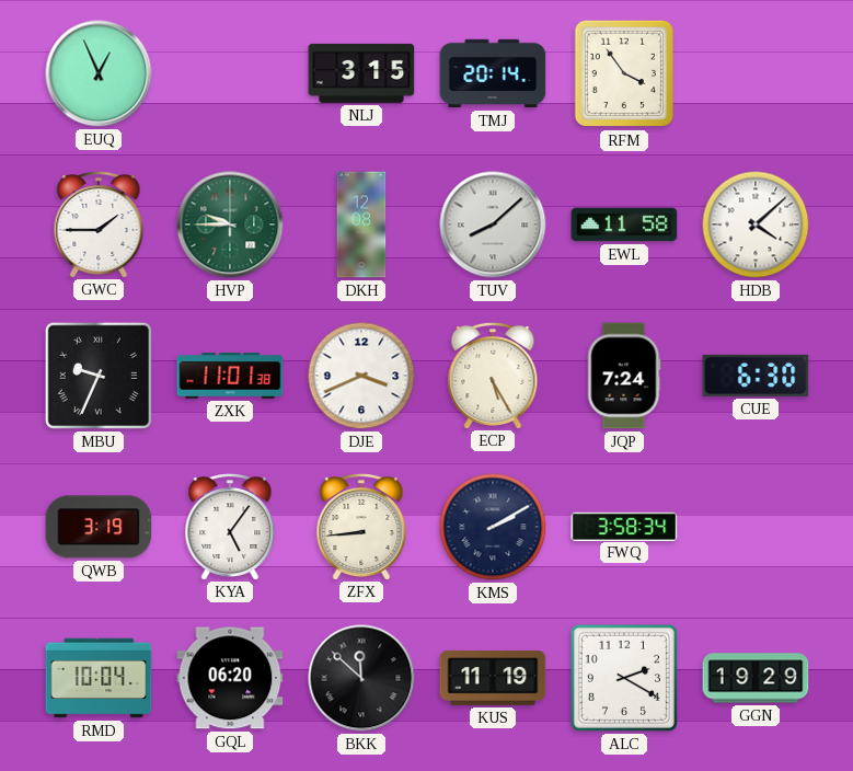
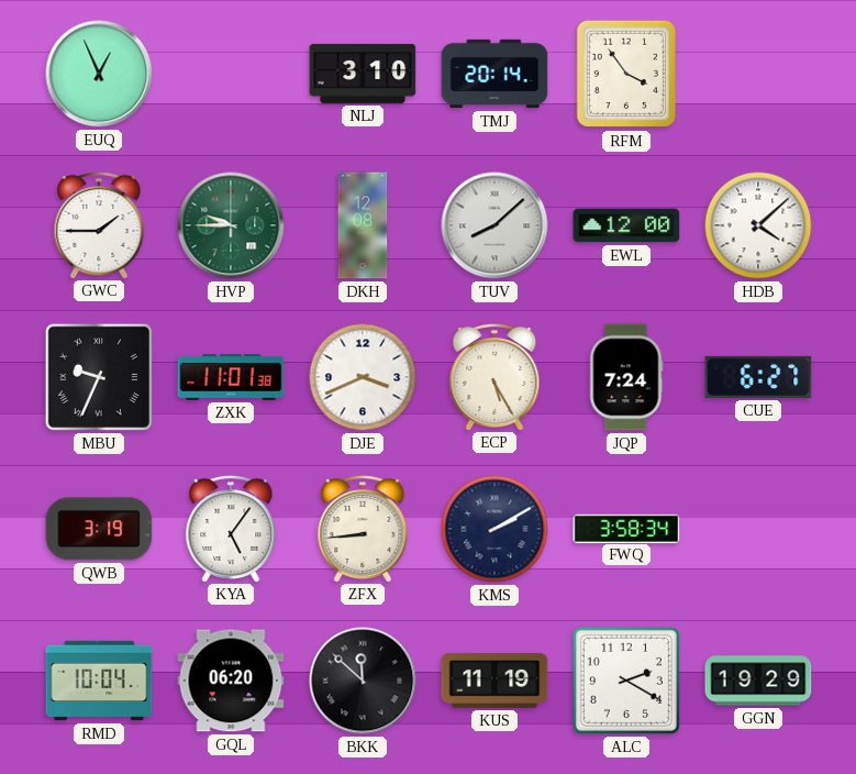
NLJ: 3:15 -> 3:10 (363, 74)
EWL: 11:58 -> 12:00 (626, 225)
CUE: 6:30 -> 6:27 (758, 377)
